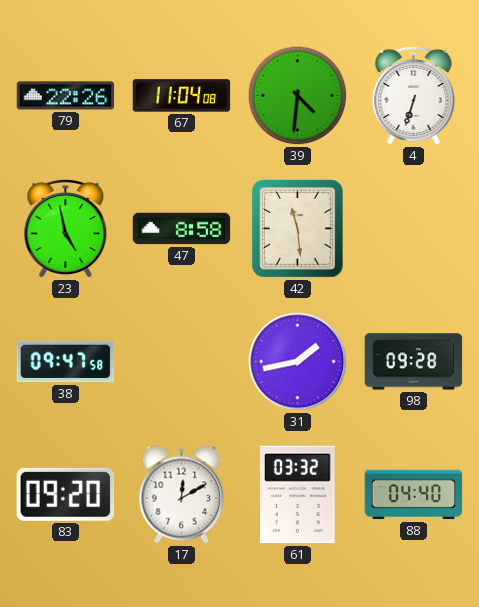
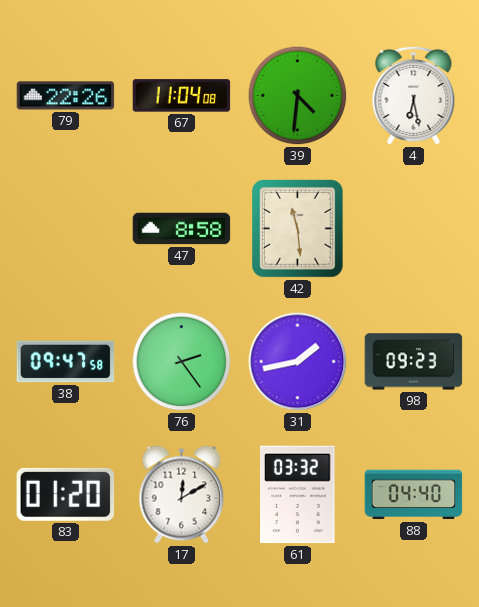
4: 6:33 -> 6:28 (414, 95)
23: 4:58 -> none (66, 228)
76: none -> 2:24 (182, 362)
98: 09:28 -> 09:23 (414, 362)
83: 09:20 -> 01:20 (66, 494)
